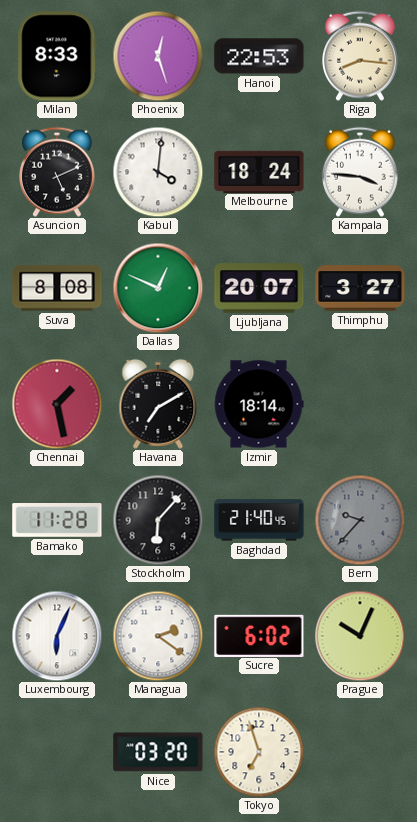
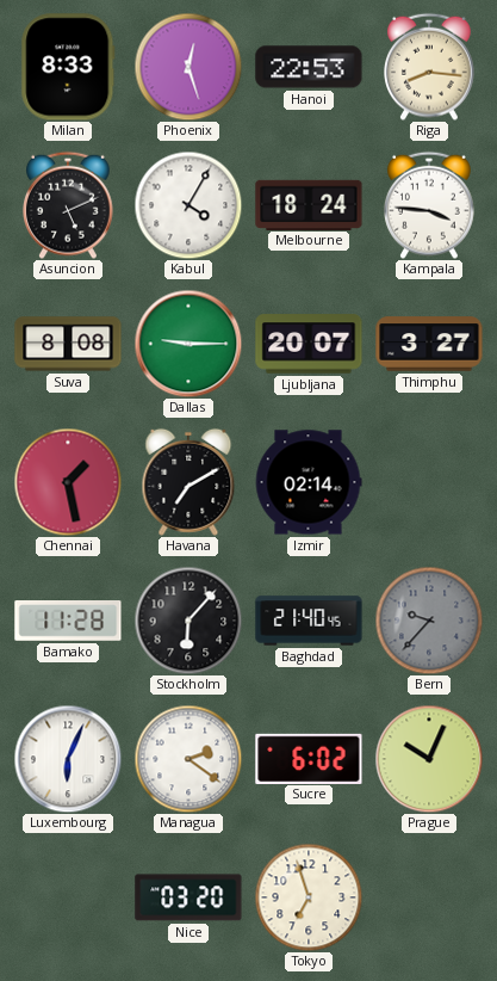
Kabul: 4:01 -> 4:05 (188, 205)
Dallas: 12:49 -> 9:15 (188, 344)
Izmir: 18:14 -> 02:14 (309, 482)
